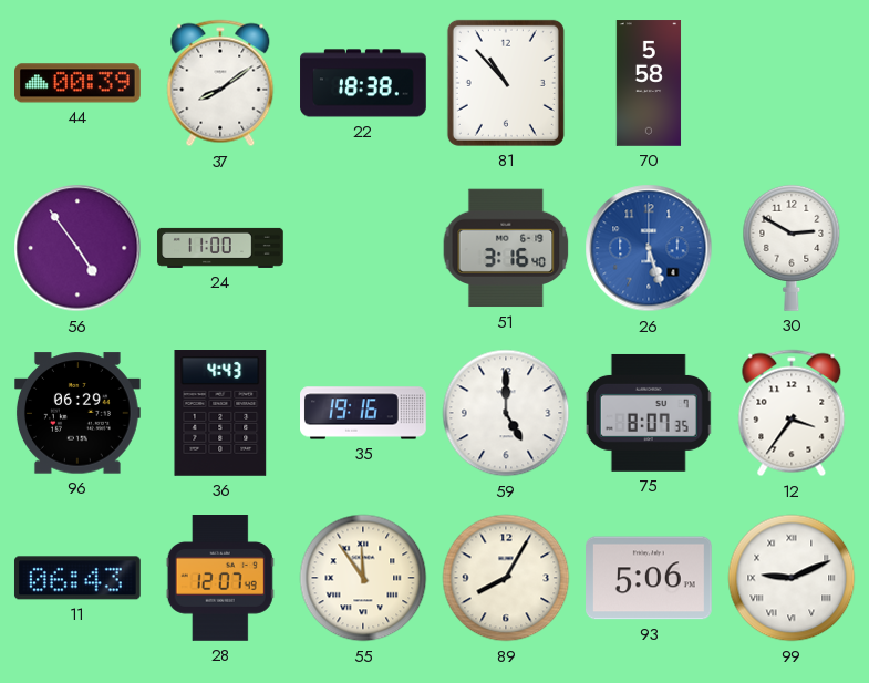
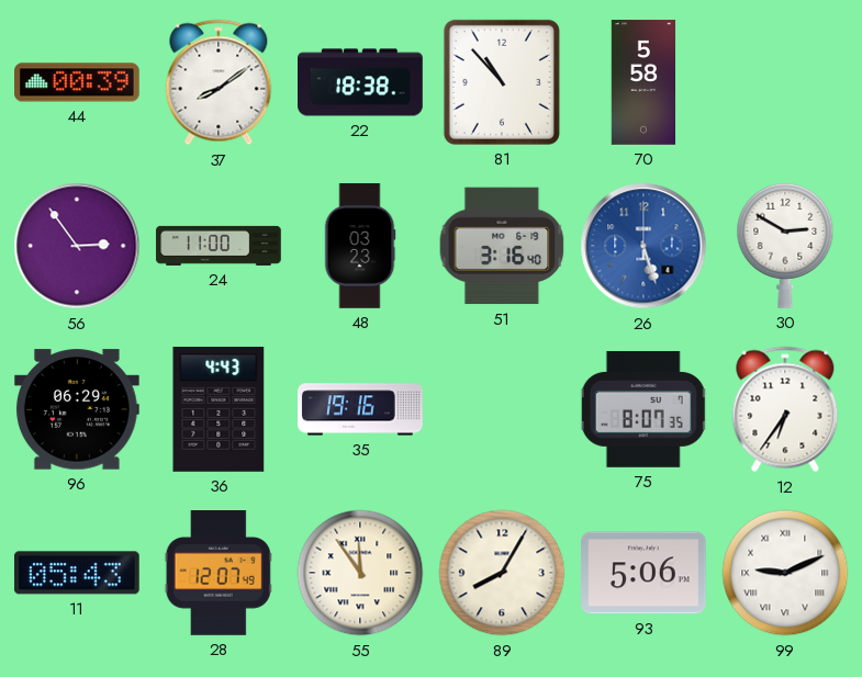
56: 4:54 -> 2:54 (77, 246)
48: none -> 03:23 (360, 246)
59: 5:00 -> none (506, 413)
12: 3:36 -> 6:36 (785, 409)
11: 06:43 -> 05:43 (77, 573)
